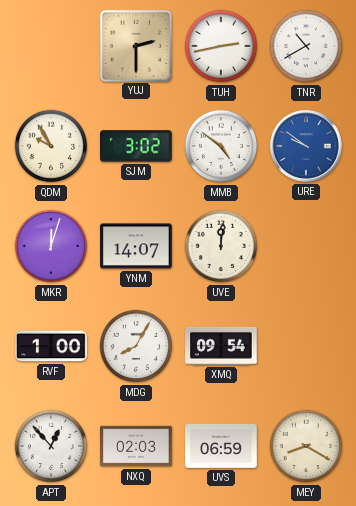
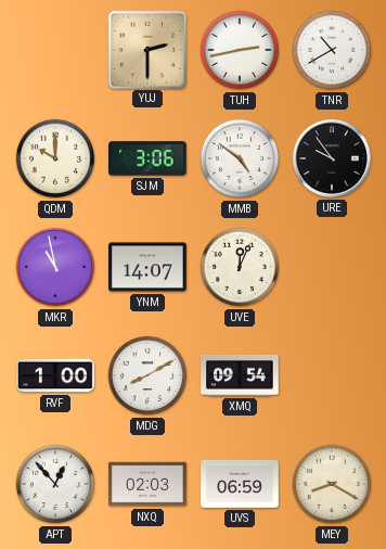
QDM: 9:55 -> 10:00 (55, 158)
SJM: 3:02 -> 3:06 (149, 158)
URE: 9:51 -> 9:54 (333, 159)
URE dial: blue -> black (333, 159)
MKR: 12:03 -> 10:58 (55, 267)
UVE: 12:01 -> 12:04 (240, 267)
MDG: 8:05 -> 8:10 (147, 375)
